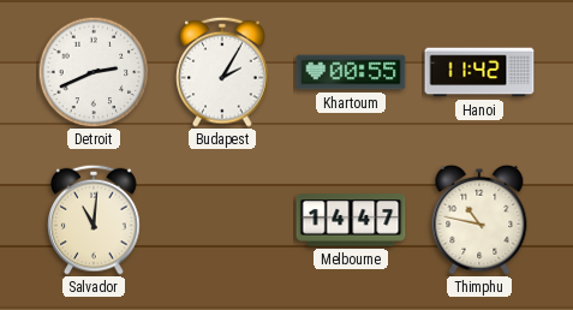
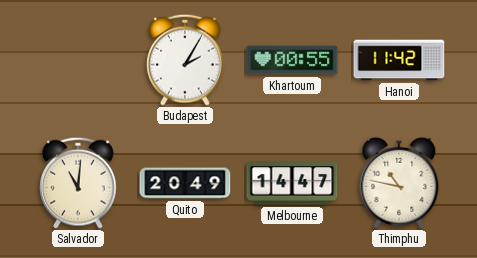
Detroit: 2:41 -> none (94, 72)
Quito: none -> 20:49 (185, 183)
